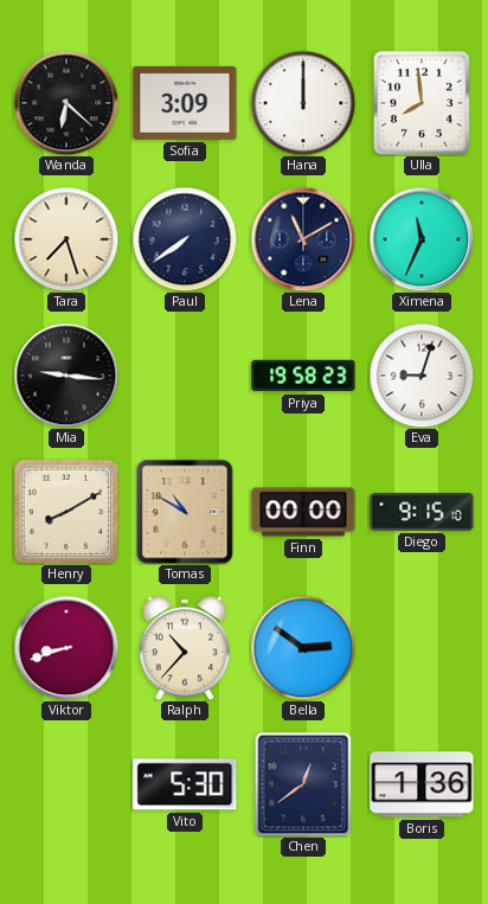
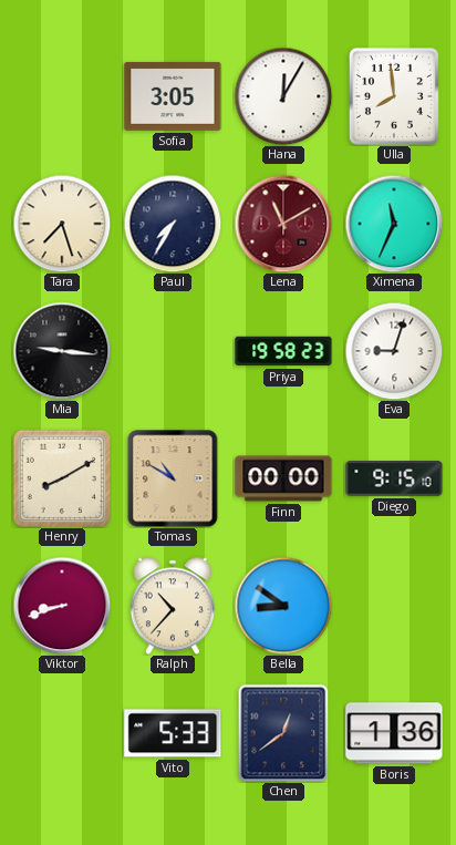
Wanda: 6:22 -> none (66, 103)
Sofia: 3:09 -> 3:05 (173, 96)
Hana: 12:00 -> 12:05 (283, 96)
Paul: 7:39 -> 7:35 (173, 224)
Lena dial: navy -> burgundy (283, 224)
Bella: 2:51 -> 8:51 (283, 606)
Vito: 5:30 -> 5:33 (173, 733)
